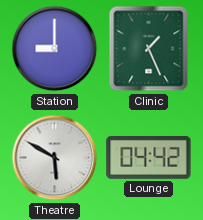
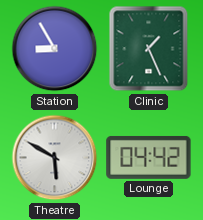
Station: 9:00 -> 8:55 (55, 49)
